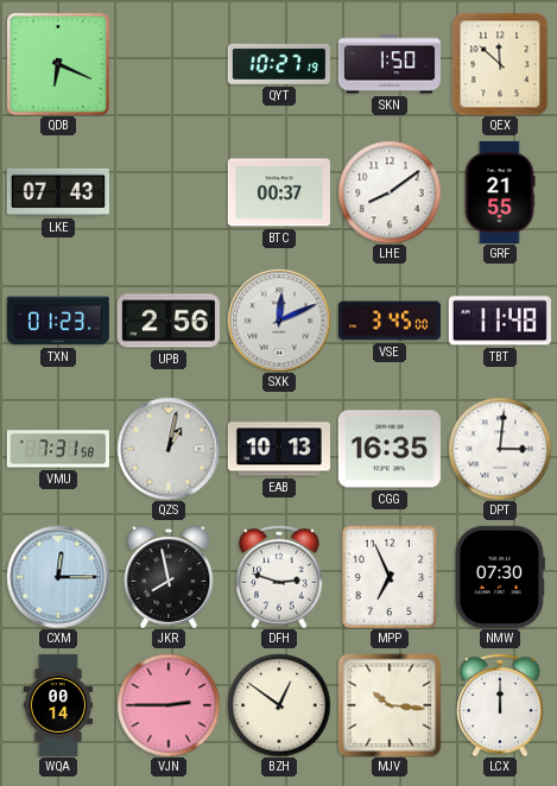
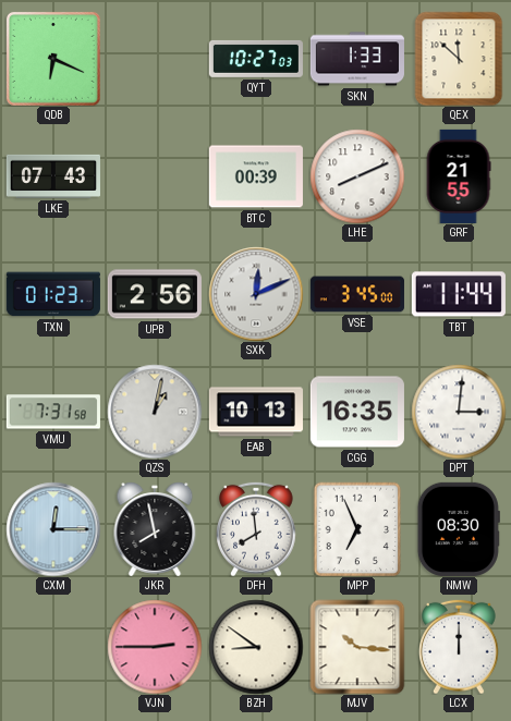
QYT: 10:27:19 -> 10:27:03 (256, 59)
SKN: 1:50 -> 1:33 (357, 59)
BTC: 00:37 -> 00:39 (256, 176)
LHE: 8:09 -> 8:11 (357, 176)
TBT: 11:48 -> 11:44 (459, 294)
DFH: 2:48 -> 7:59 (257, 529)
NMW: 07:30 -> 08:30 (459, 529)
WQA: 00:14 -> none (58, 705)
BZH: 12:51 -> 8:51 (256, 647)
